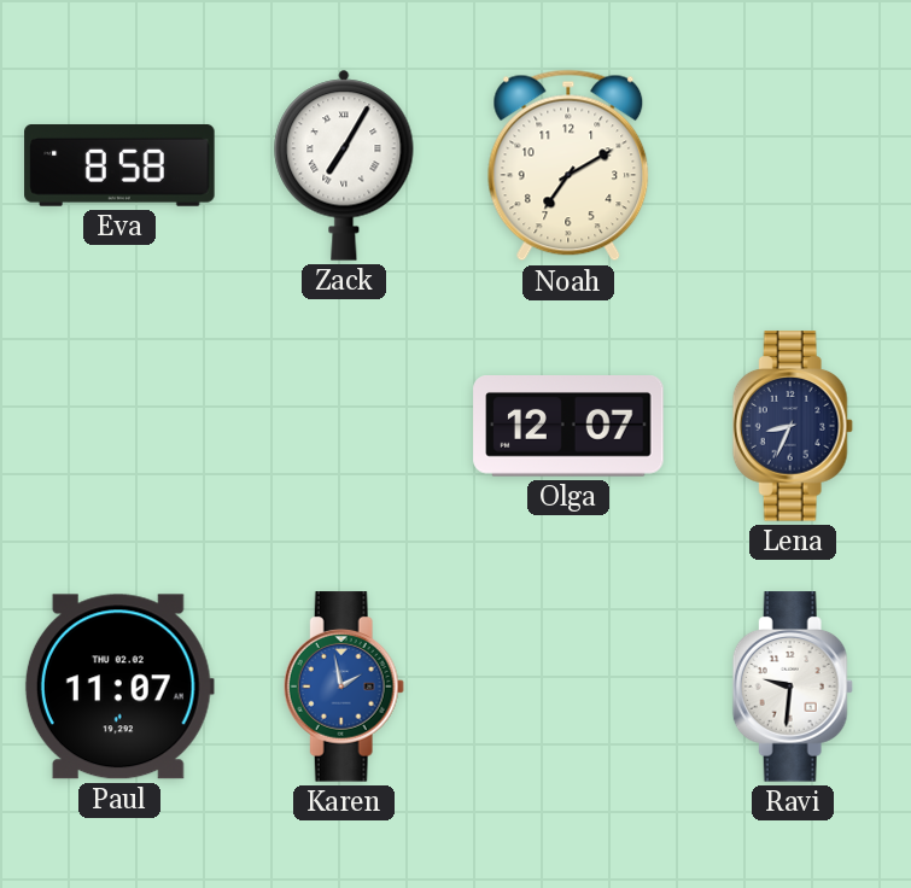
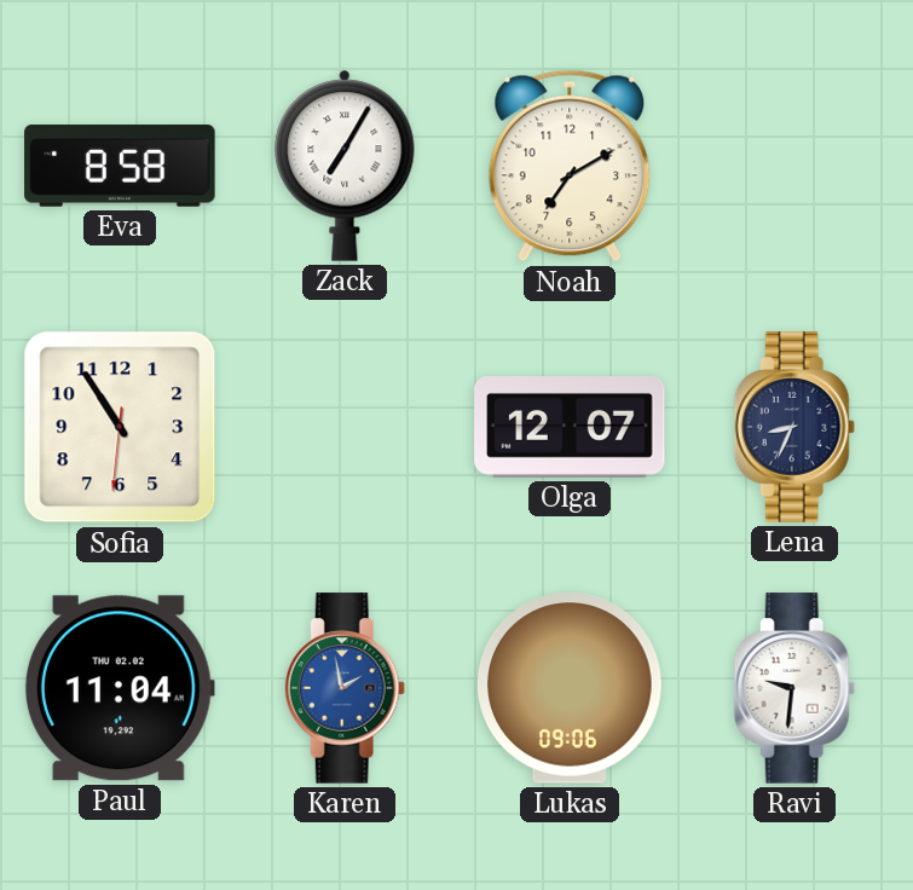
Sofia: none -> 10:54 (120, 427)
Paul: 11:07 -> 11:04 (120, 688)
Lukas: none -> 09:06 (570, 688)
